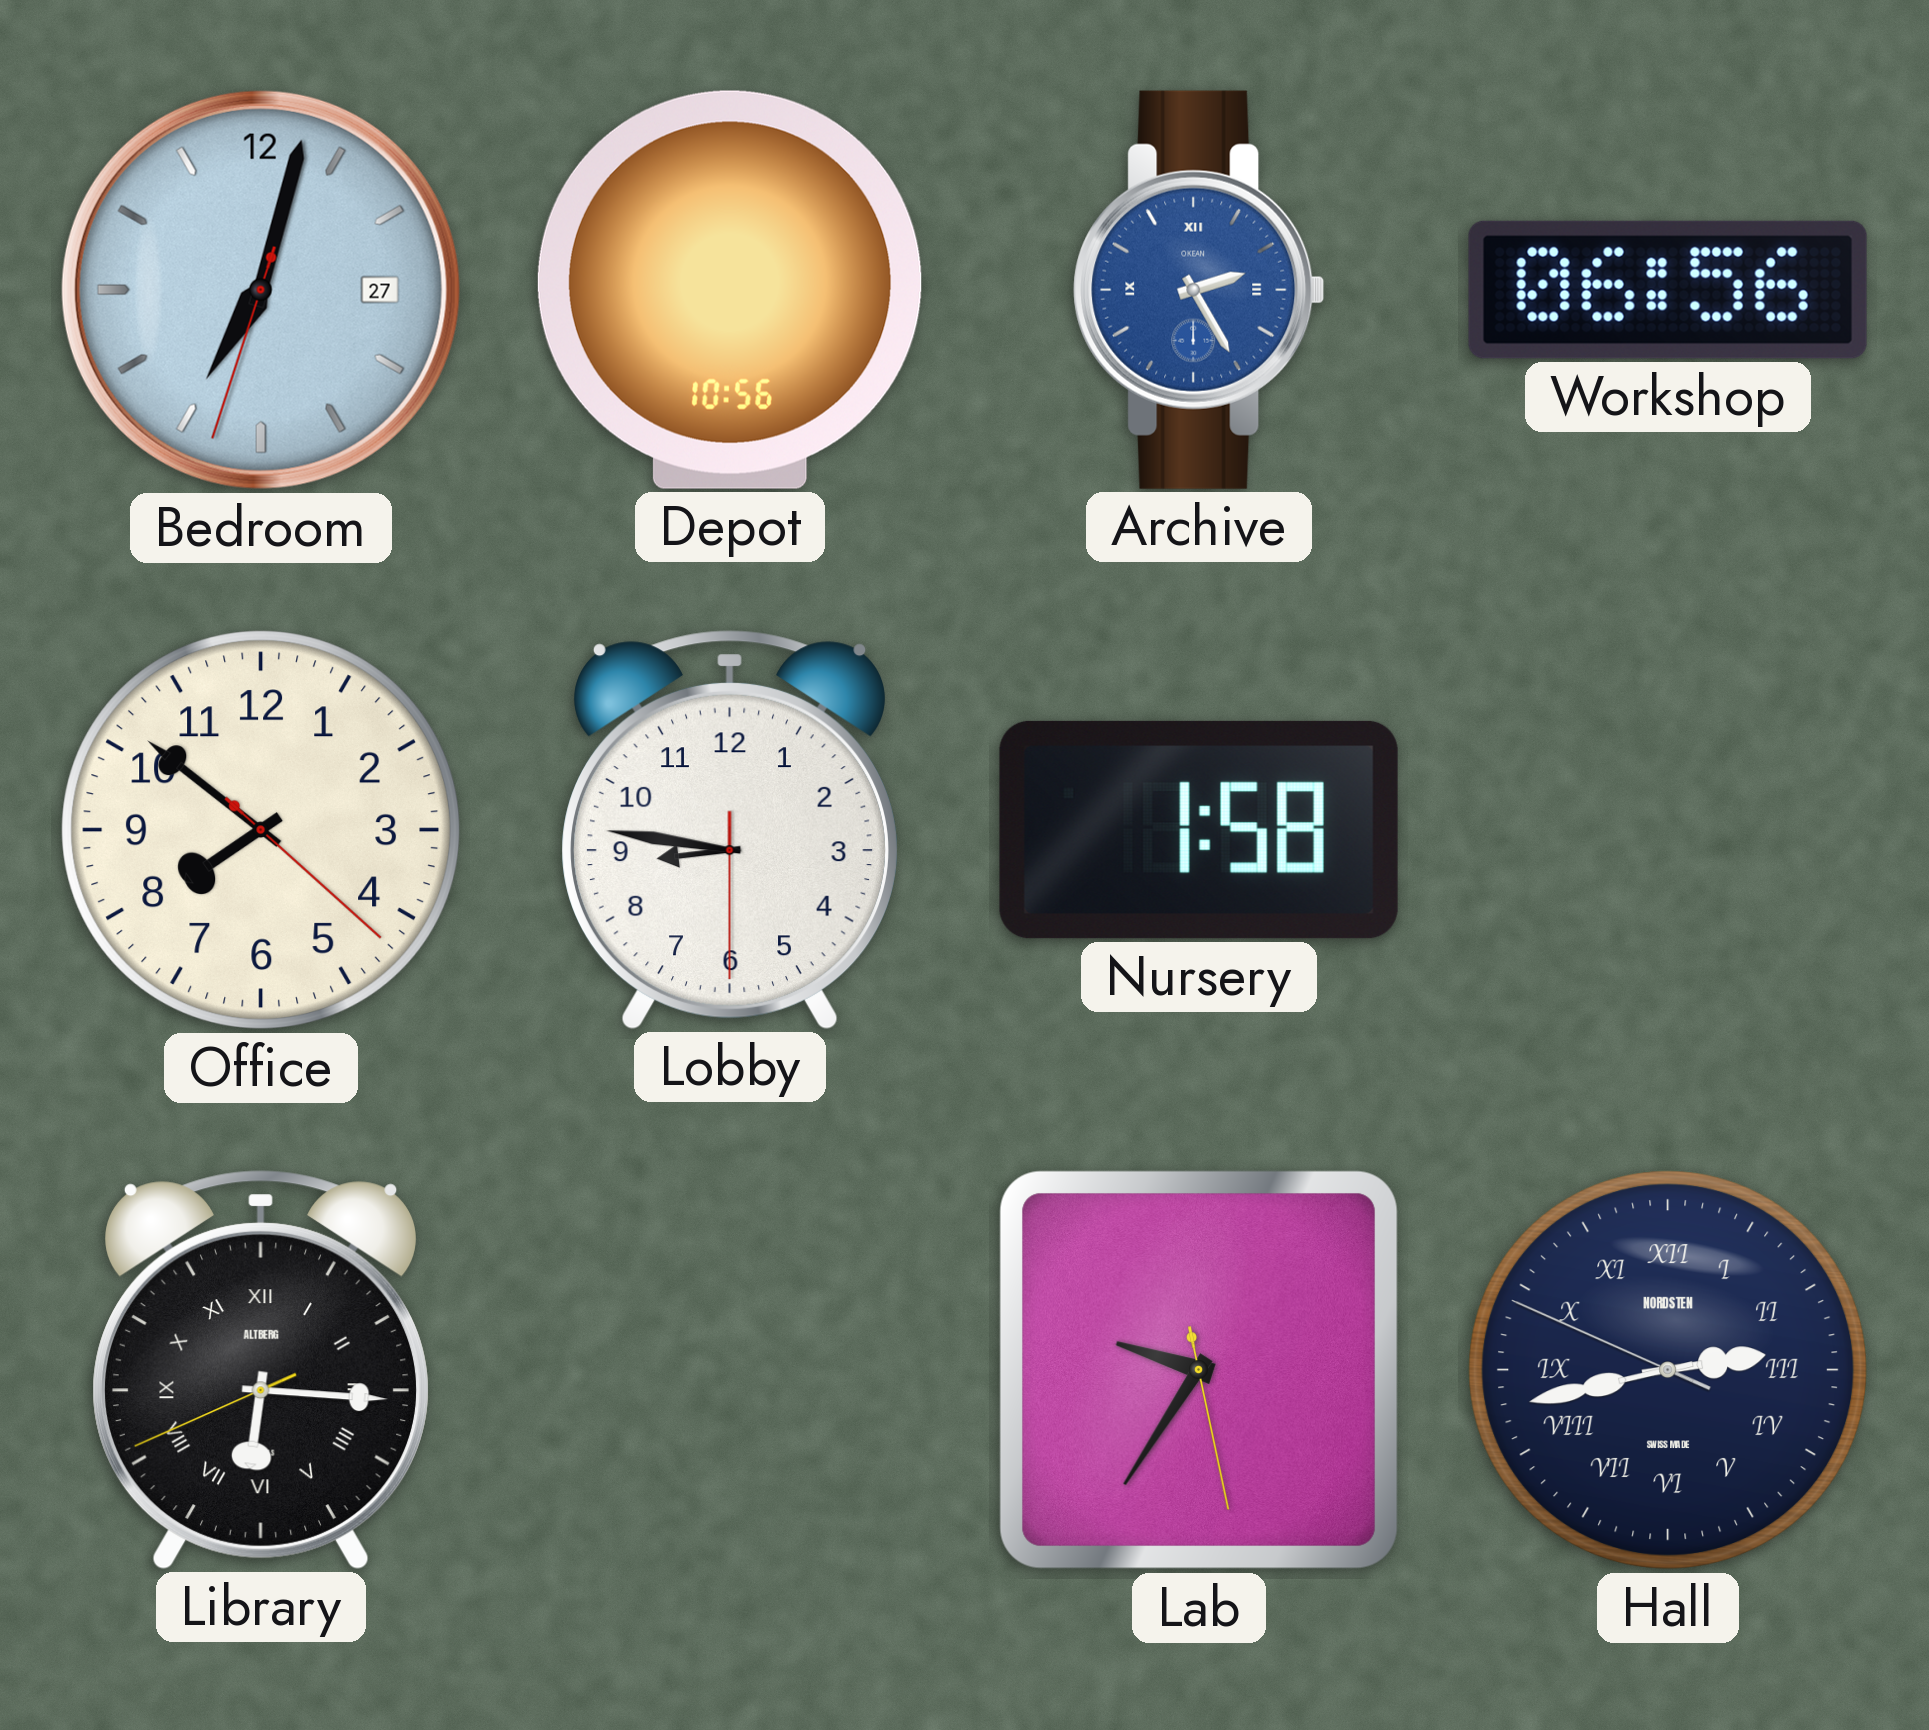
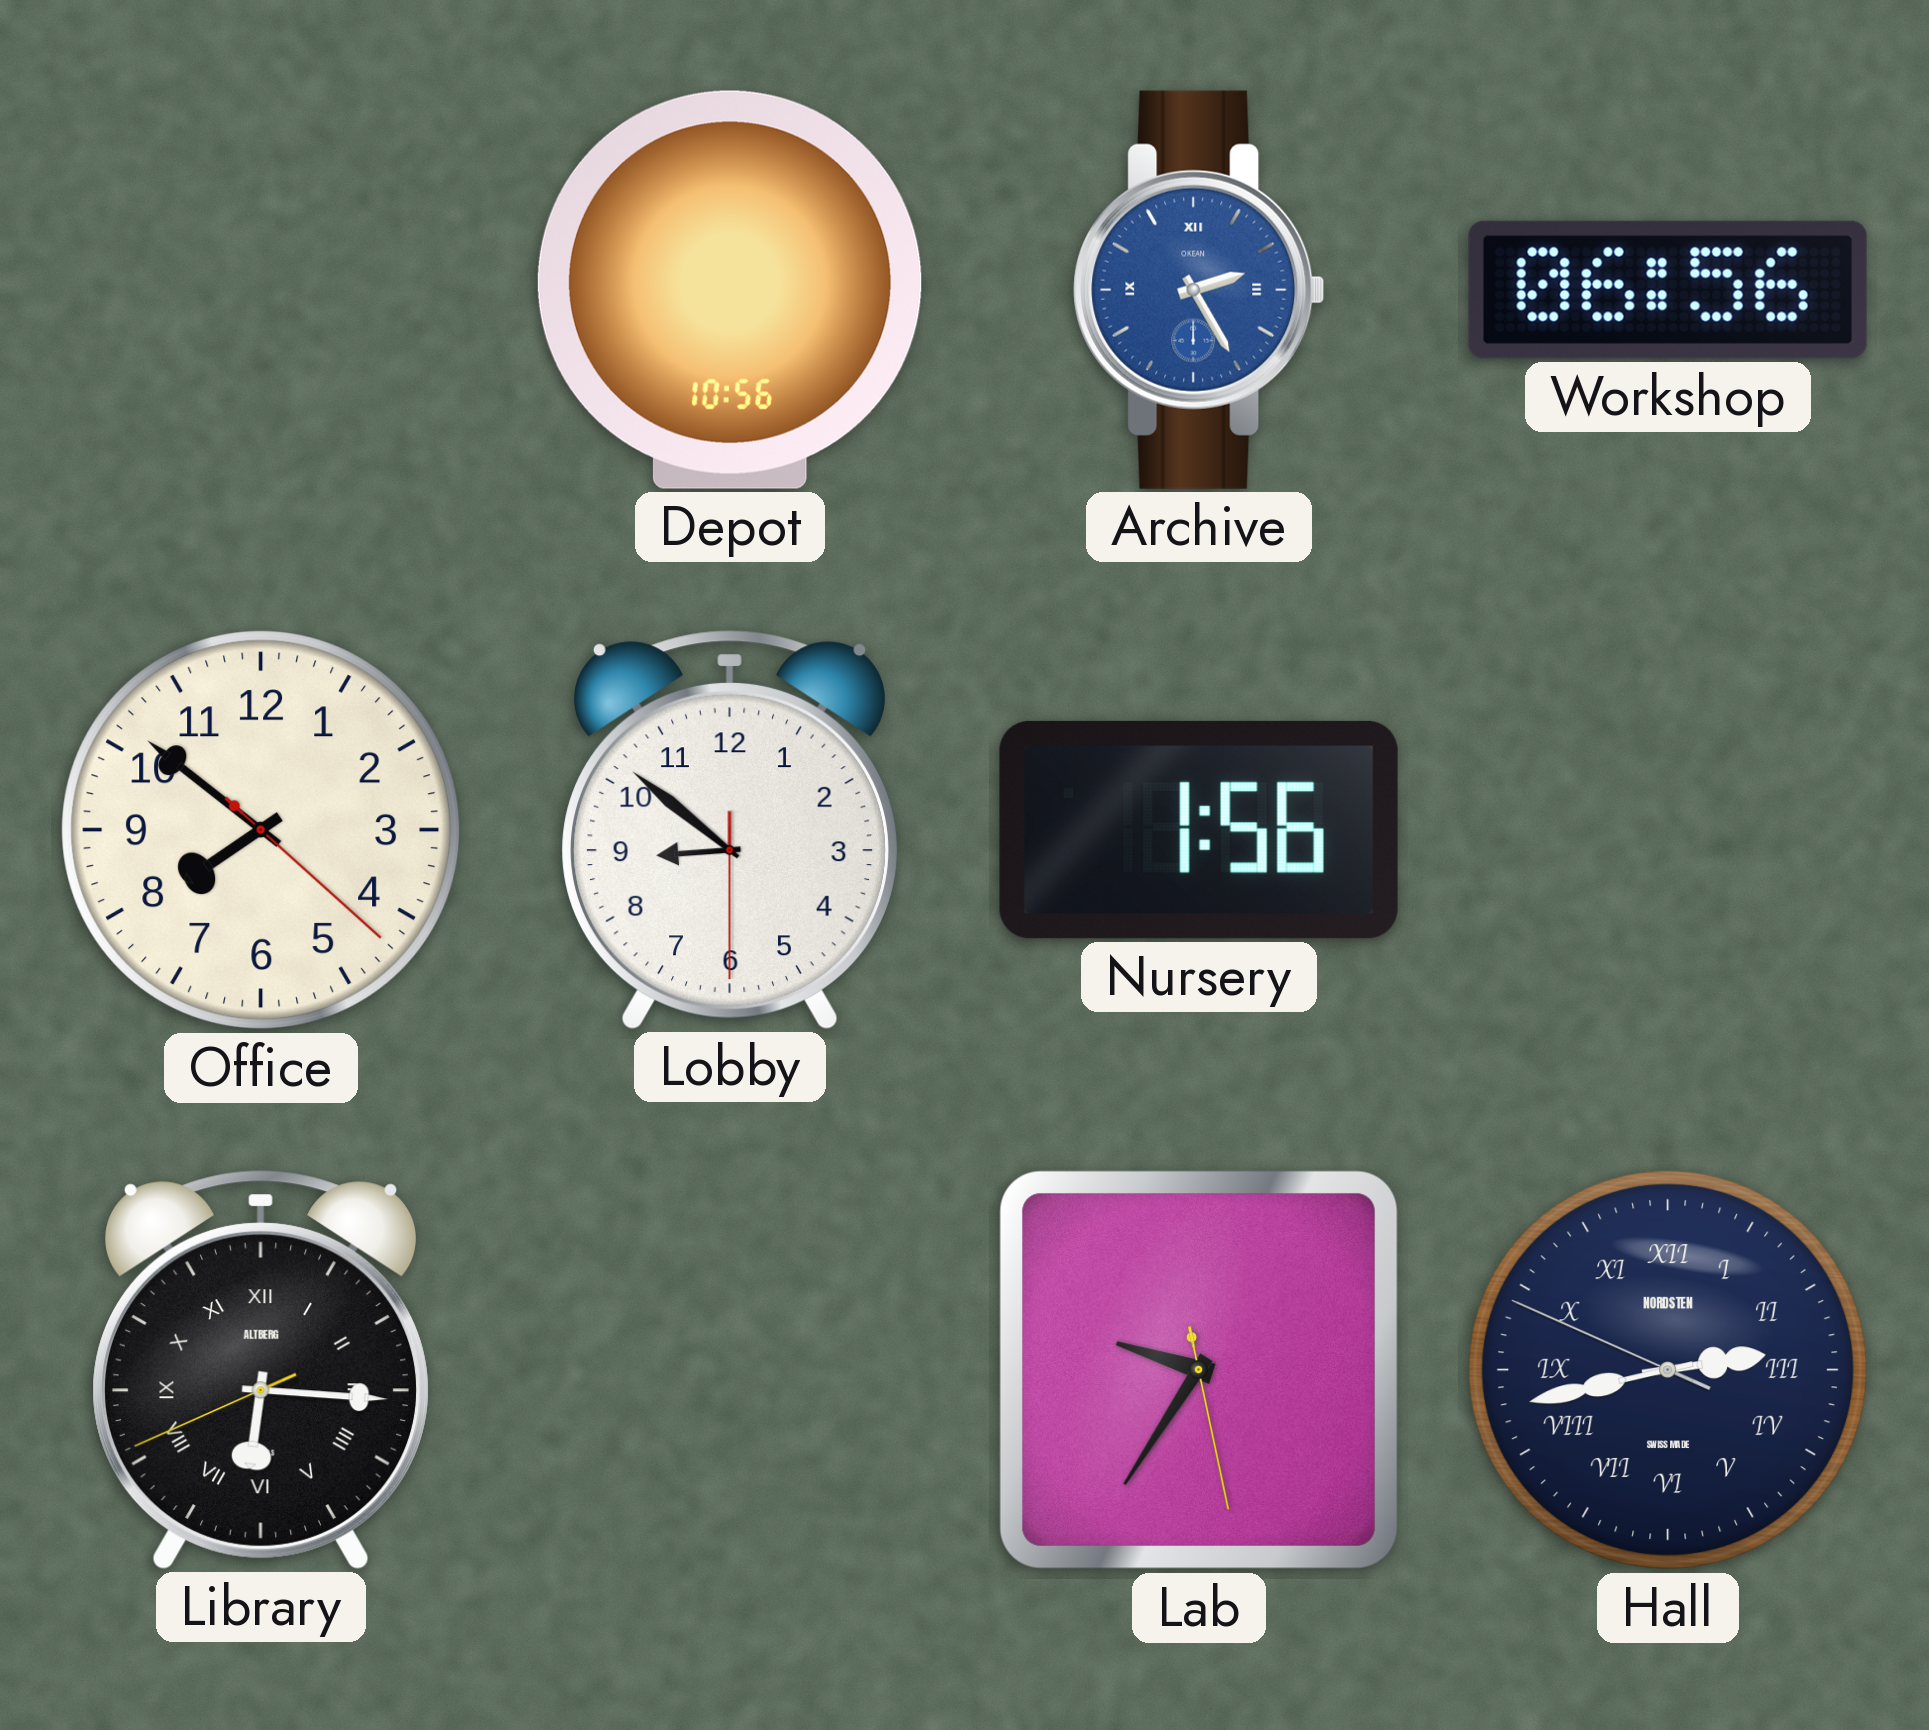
Bedroom: 7:02 -> none (261, 290)
Lobby: 8:46 -> 8:51 (731, 830)
Nursery: 1:58 -> 1:56 (1199, 830)
